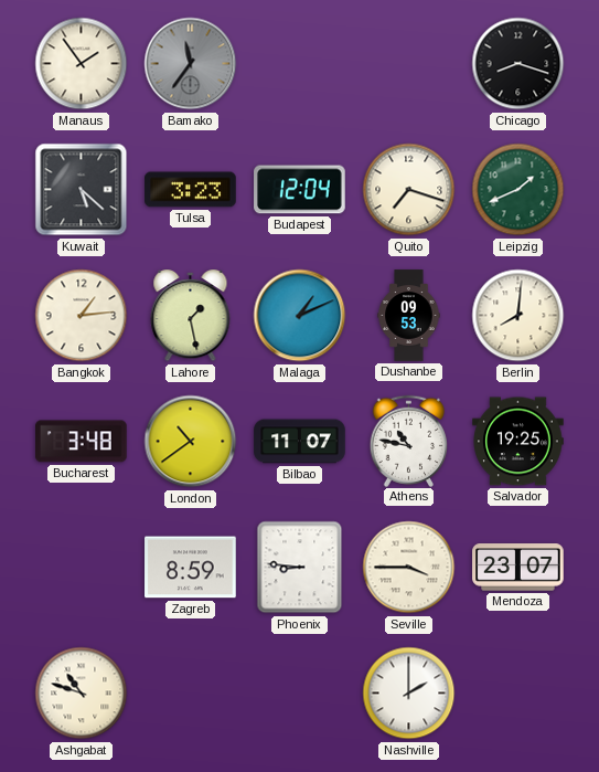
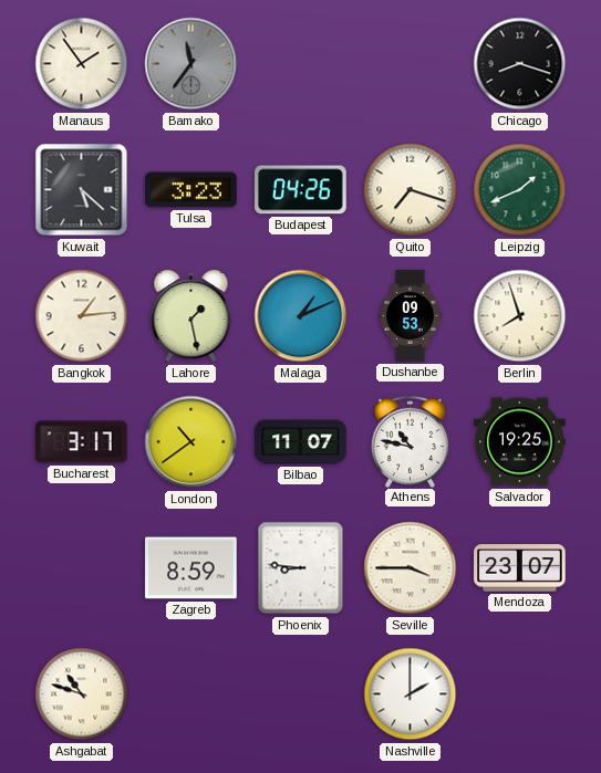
Budapest: 12:04 -> 04:26 (301, 190)
Berlin: 8:01 -> 7:57 (520, 316)
Bucharest: 3:48 -> 3:17 (82, 442)
